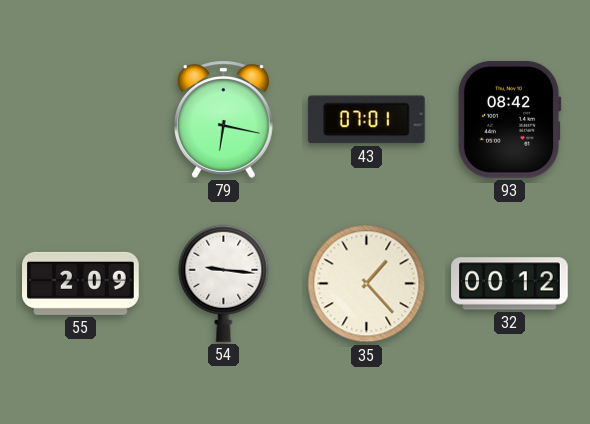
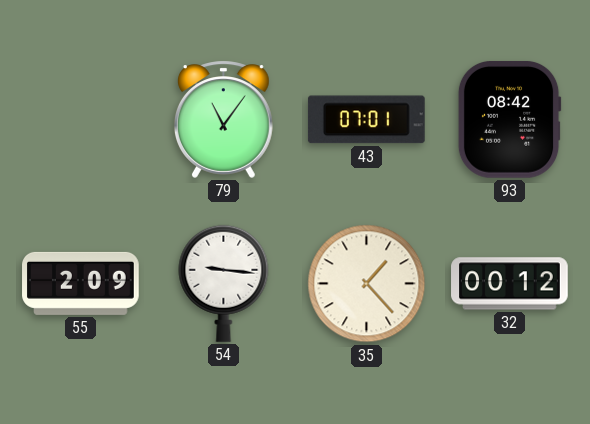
79: 6:17 -> 11:06 (223, 119)
